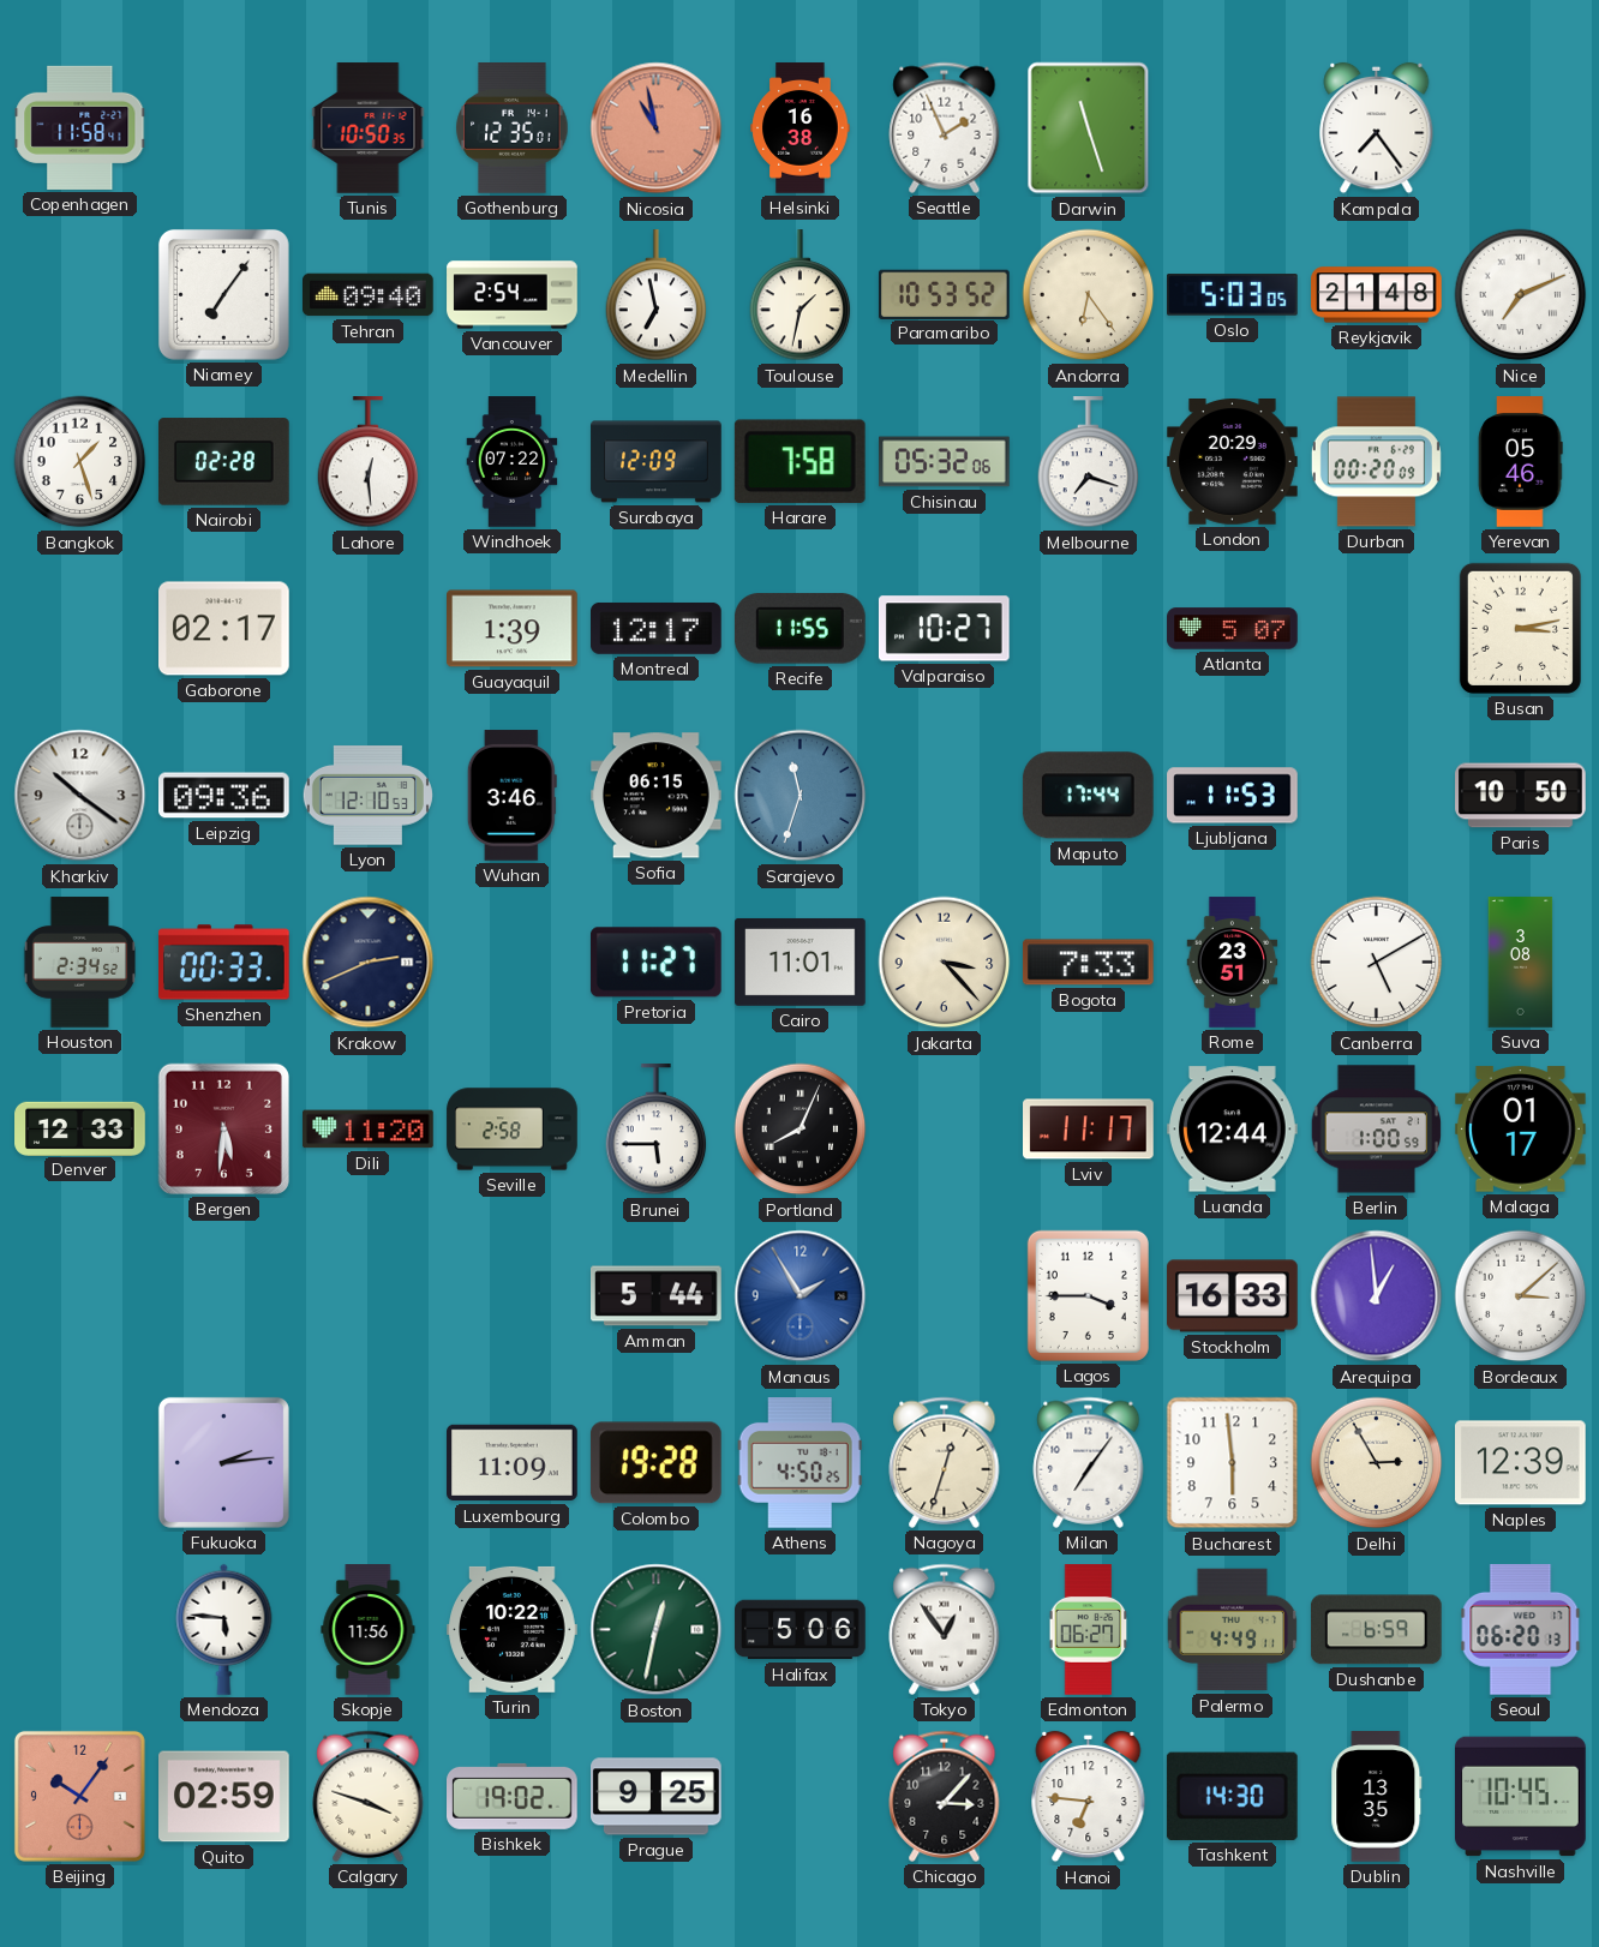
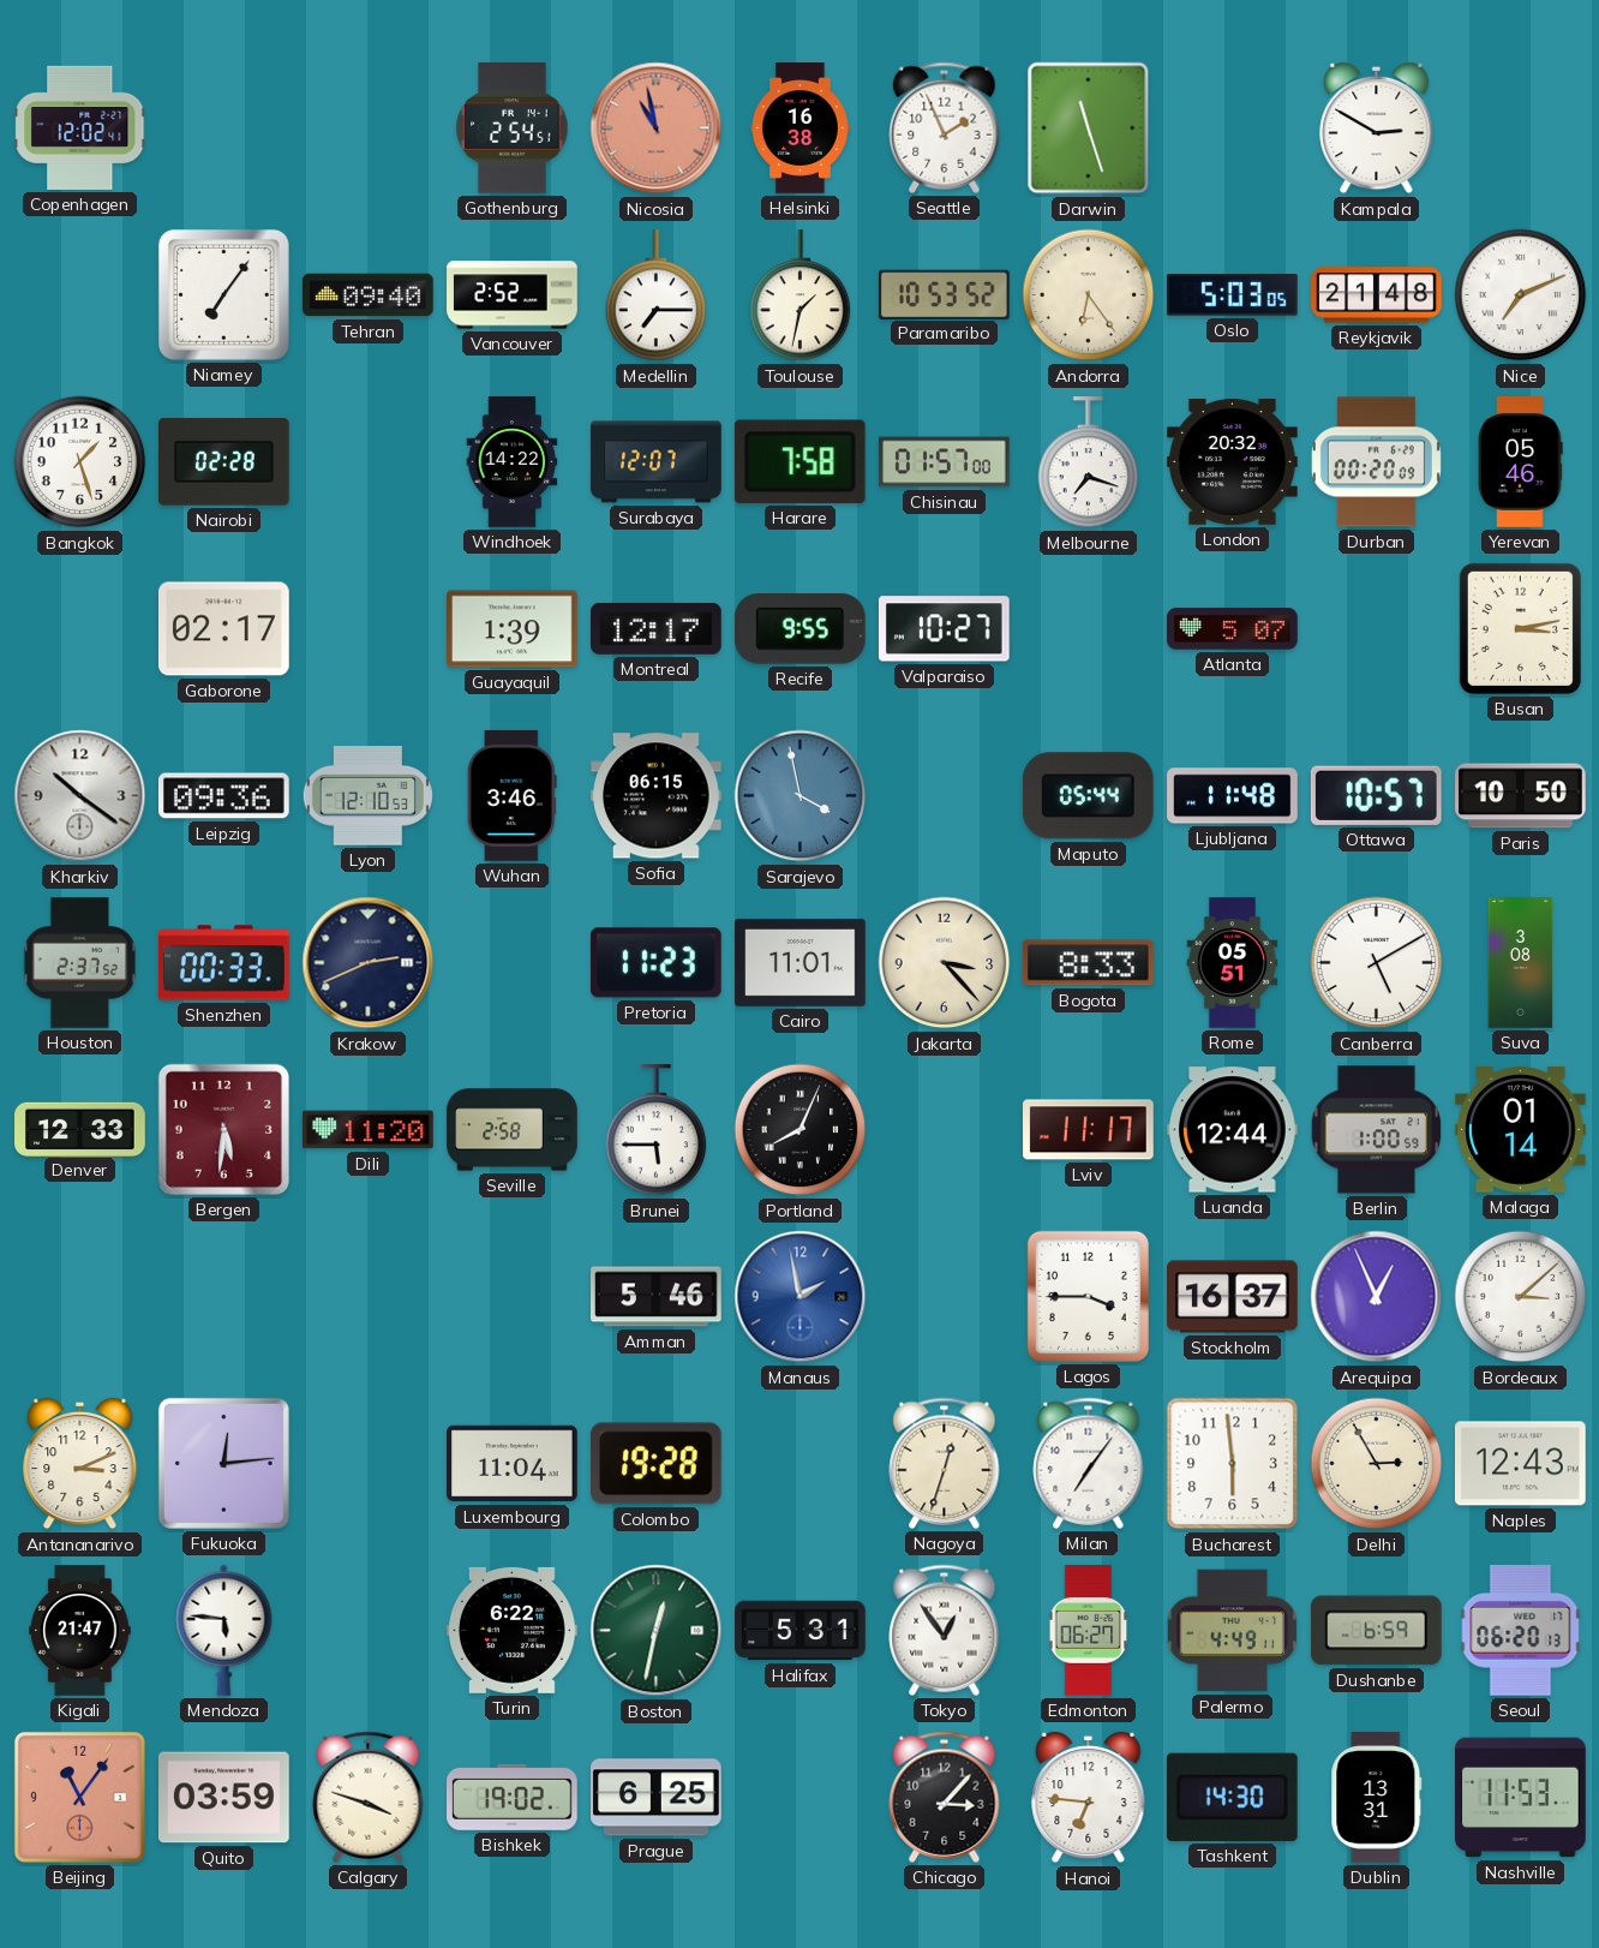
Copenhagen: 11:58 -> 12:02 (80, 127)
Tunis: 10:50 -> none (369, 128)
Gothenburg: 12:35 -> 2:54 (513, 129)
Kampala: 7:24 -> 2:50 (1377, 129)
Vancouver: 2:54 -> 2:52 (513, 295)
Medellin: 6:58 -> 7:15 (657, 295)
Lahore: 12:29 -> none (369, 462)
Windhoek: 07:22 -> 14:22 (513, 462)
Surabaya: 12:09 -> 12:07 (657, 462)
Chisinau: 05:32 -> 01:57 (945, 462)
London: 20:29 -> 20:32 (1233, 462)
Recife: 11:55 -> 9:55 (799, 629)
Sarajevo: 11:33 -> 3:58 (801, 796)
Maputo: 17:44 -> 05:44 (1088, 796)
Ljubljana: 11:53 -> 11:48 (1233, 796)
Ottawa: none -> 10:57 (1376, 795)
Houston: 2:34 -> 2:37 (79, 963)
Pretoria: 11:27 -> 11:23 (655, 963)
Bogota: 7:33 -> 8:33 (1088, 963)
Rome: 23:51 -> 05:51 (1233, 963)
Malaga: 01:17 -> 01:14 (1521, 1130)
Amman: 5:44 -> 5:46 (657, 1297)
Manaus: 1:55 -> 1:58 (801, 1297)
Stockholm: 16:33 -> 16:37 (1233, 1297)
Arequipa: 12:59 -> 12:56 (1377, 1297)
Antananarivo: none -> 3:11 (80, 1464)
Fukuoka: 2:14 -> 12:14 (223, 1463)
Luxembourg: 11:09 -> 11:04 (513, 1464)
Athens: 4:50 -> none (799, 1463)
Naples: 12:39 -> 12:43 (1521, 1464)
Kigali: none -> 21:47 (80, 1631)
Skopje: 11:56 -> none (369, 1630)
Turin: 10:22 -> 6:22 (513, 1630)
Halifax: 5:06 -> 5:31 (801, 1631)
Beijing: 10:06 -> 11:06 (79, 1797)
Quito: 02:59 -> 03:59 (224, 1798)
Prague: 9:25 -> 6:25 (657, 1798)
Dublin: 13:35 -> 13:31 (1377, 1798)
Nashville: 10:45 -> 11:53 (1521, 1798)
